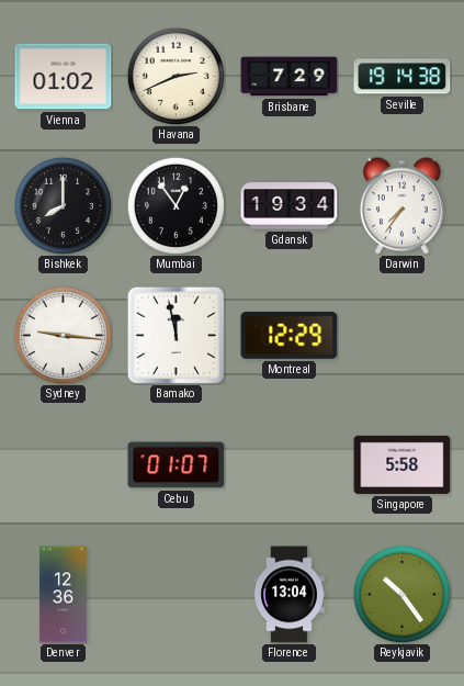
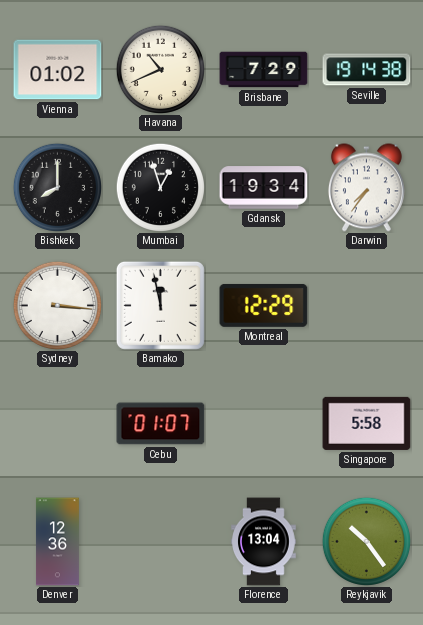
Havana: 2:41 -> 10:41 (160, 69)
Mumbai: 12:54 -> 12:57 (160, 187)
Sydney: 9:16 -> 3:16 (57, 305)
